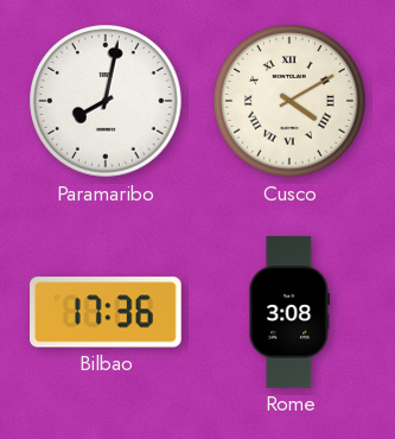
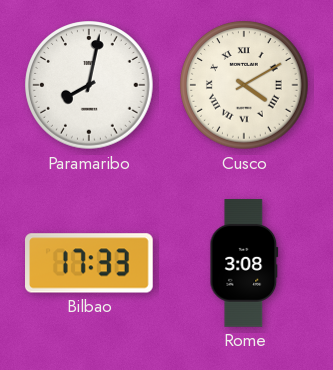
Bilbao: 17:36 -> 17:33 (90, 263)
